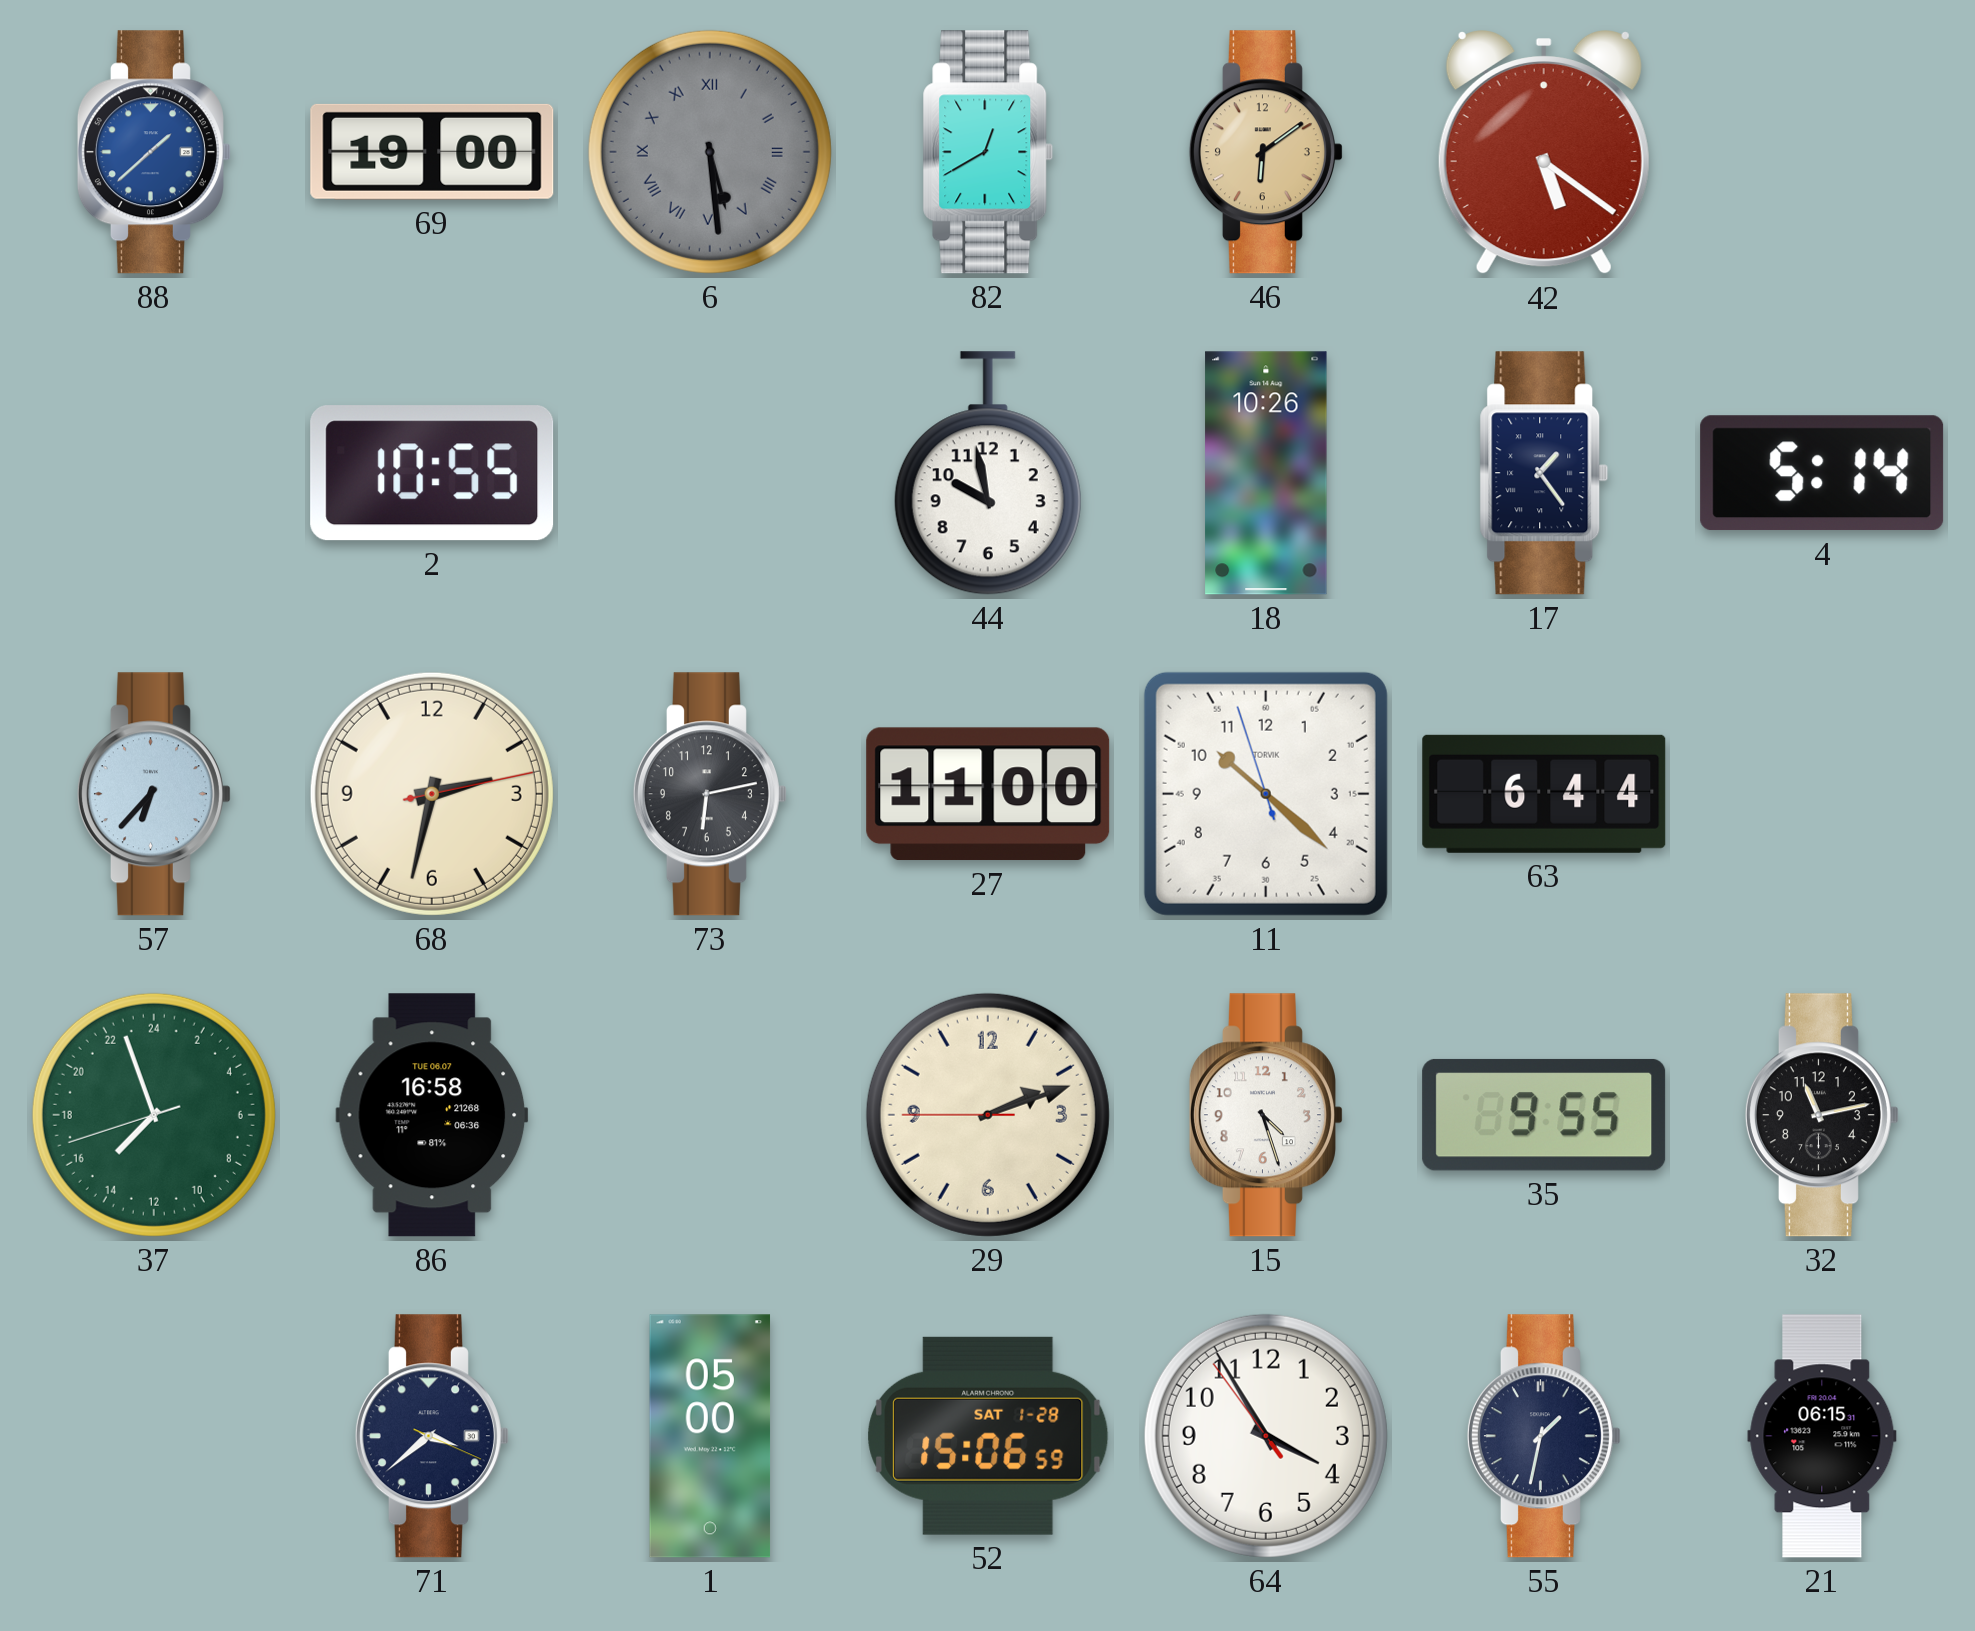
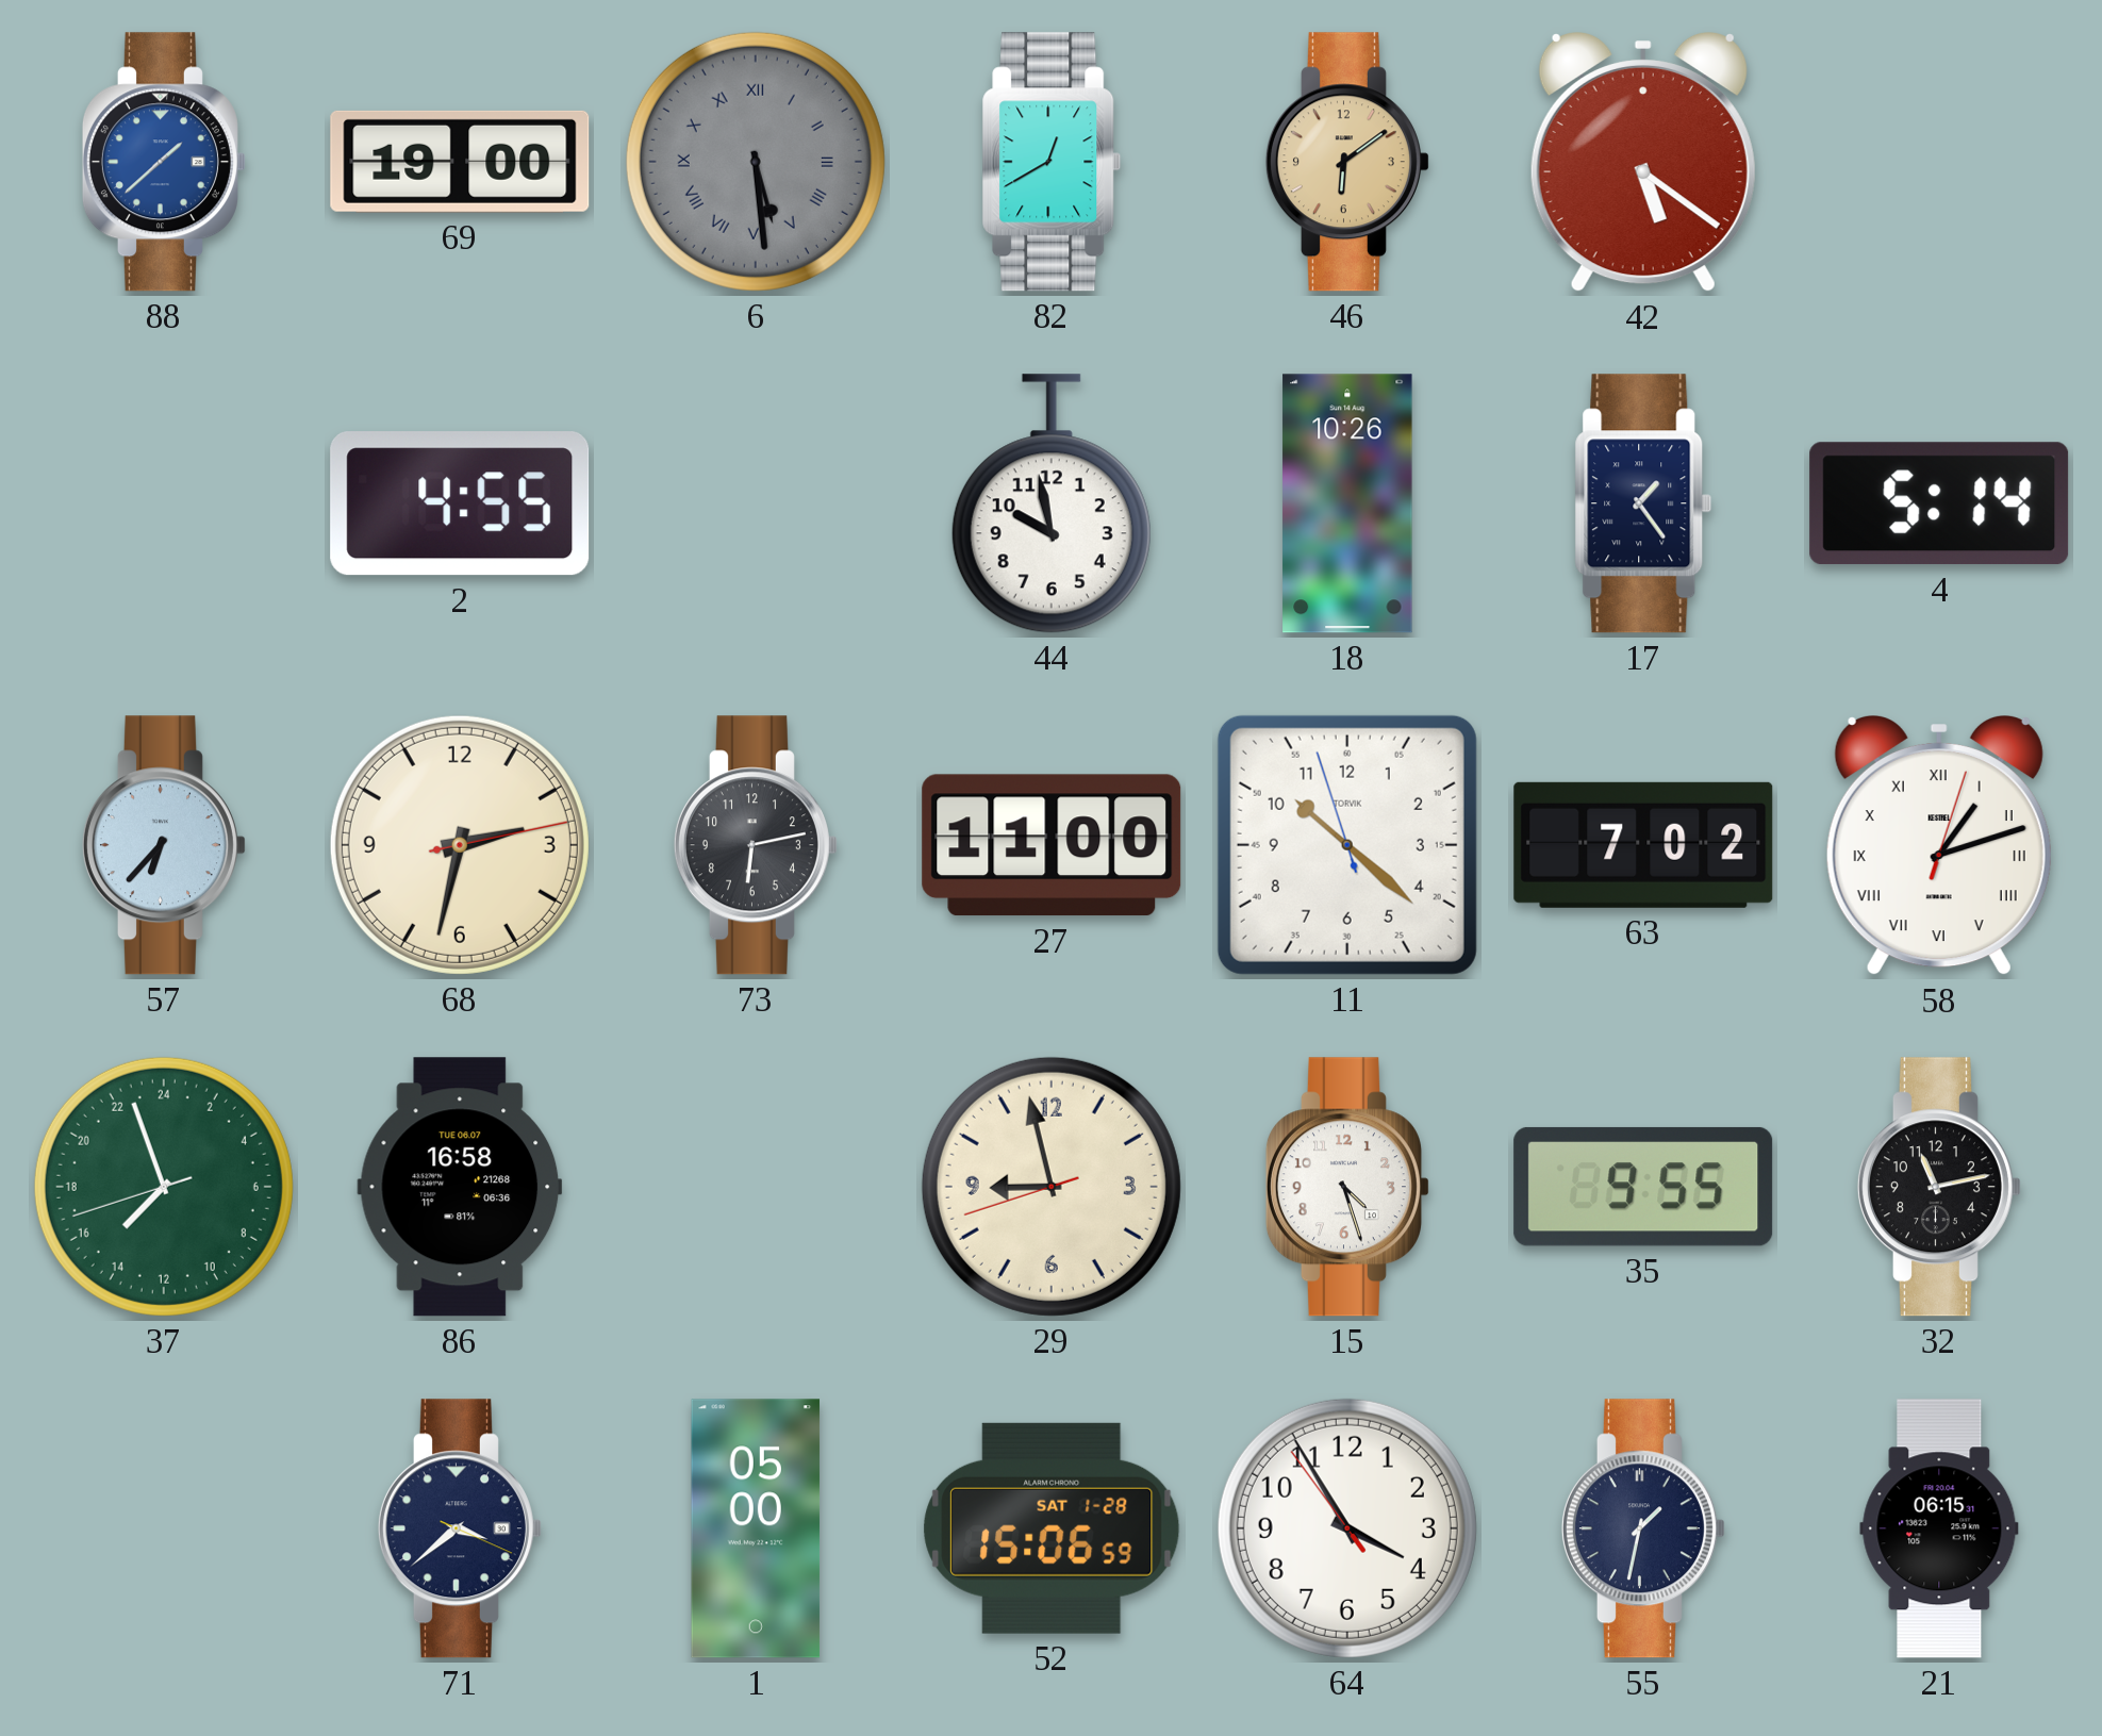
2: 10:55 -> 4:55 (460, 503)
63: 6:44 -> 7:02 (1643, 845)
58: none -> 1:12 (1939, 846)
29: 2:11 -> 8:57 (1052, 1187)
